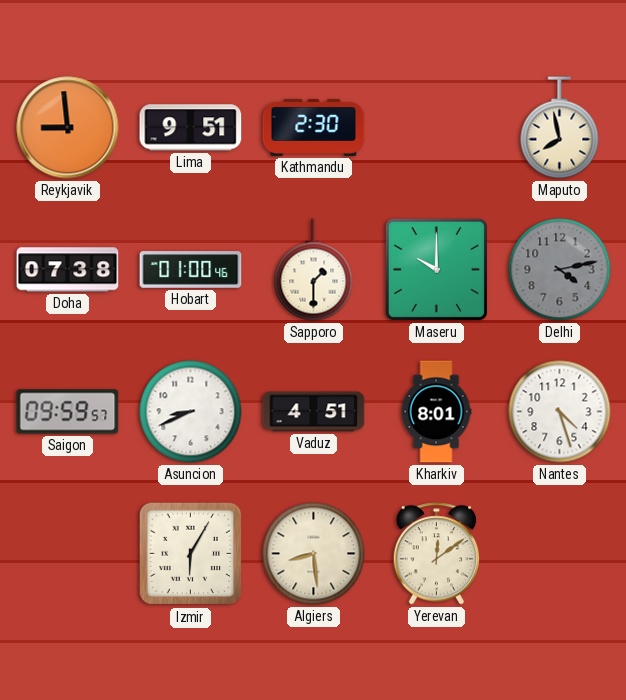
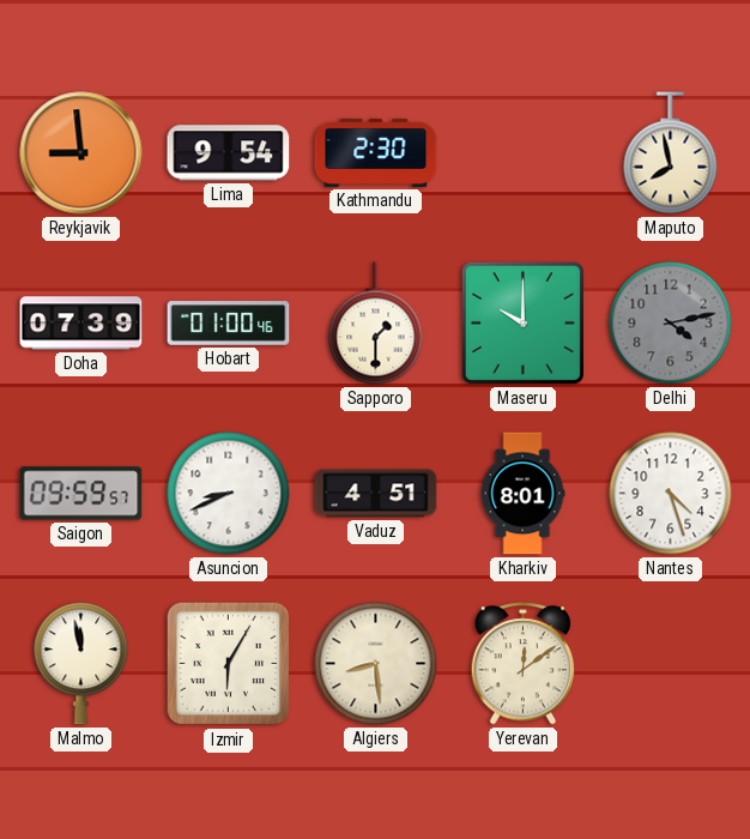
Lima: 9:51 -> 9:54 (229, 153)
Doha: 07:38 -> 07:39 (81, 324)
Malmo: none -> 11:58 (81, 664)
